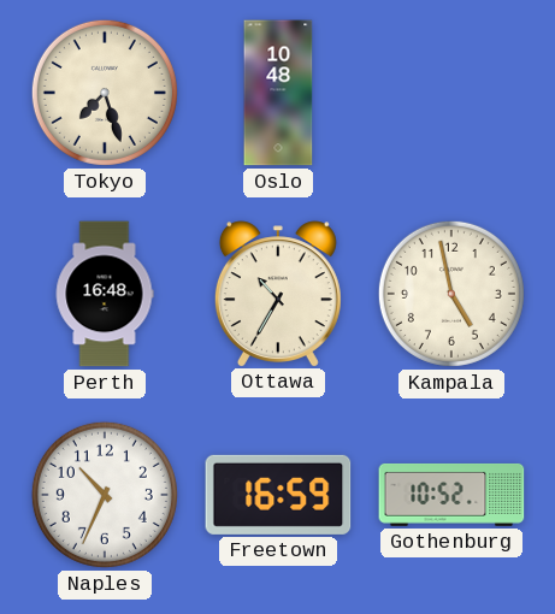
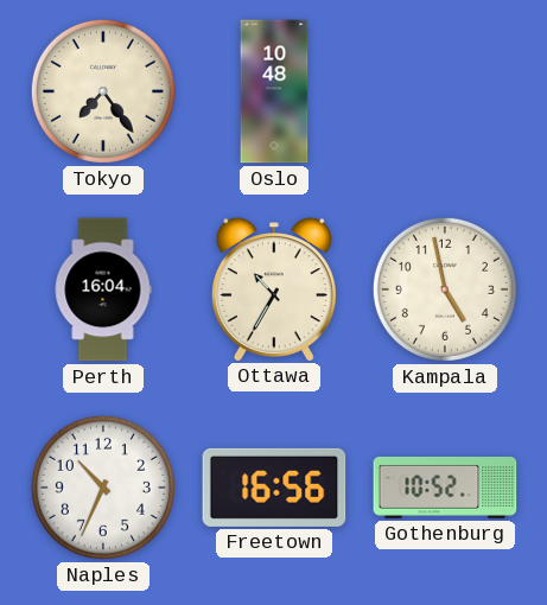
Tokyo: 7:27 -> 7:24 (103, 91)
Perth: 16:48 -> 16:04 (103, 289)
Freetown: 16:59 -> 16:56 (274, 488)
